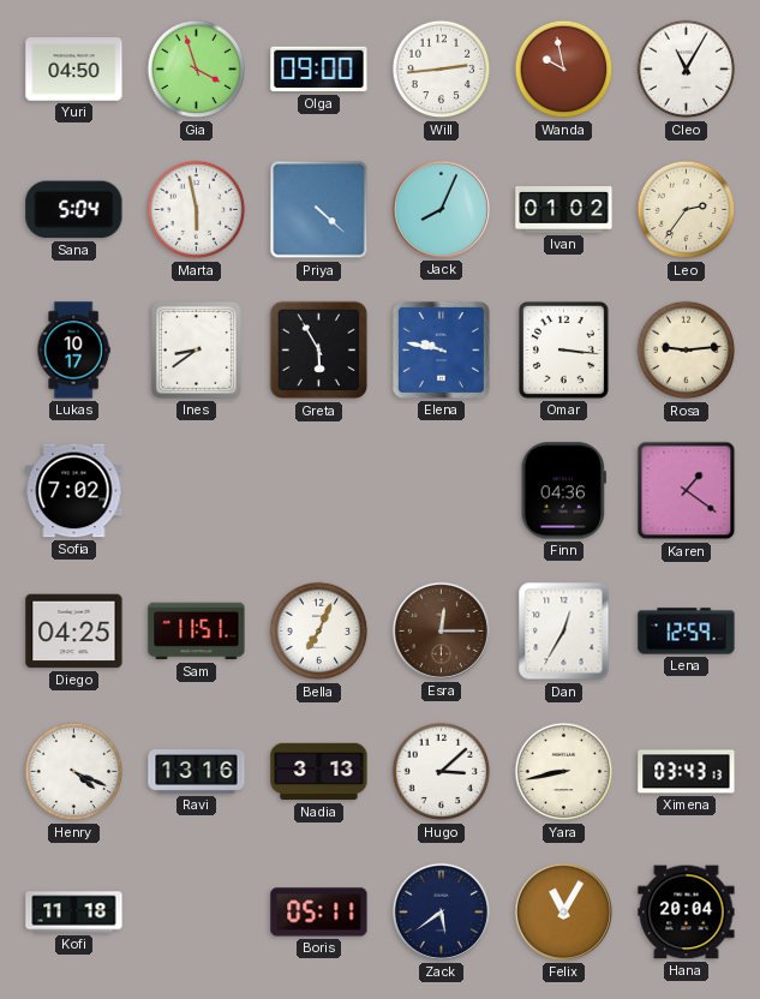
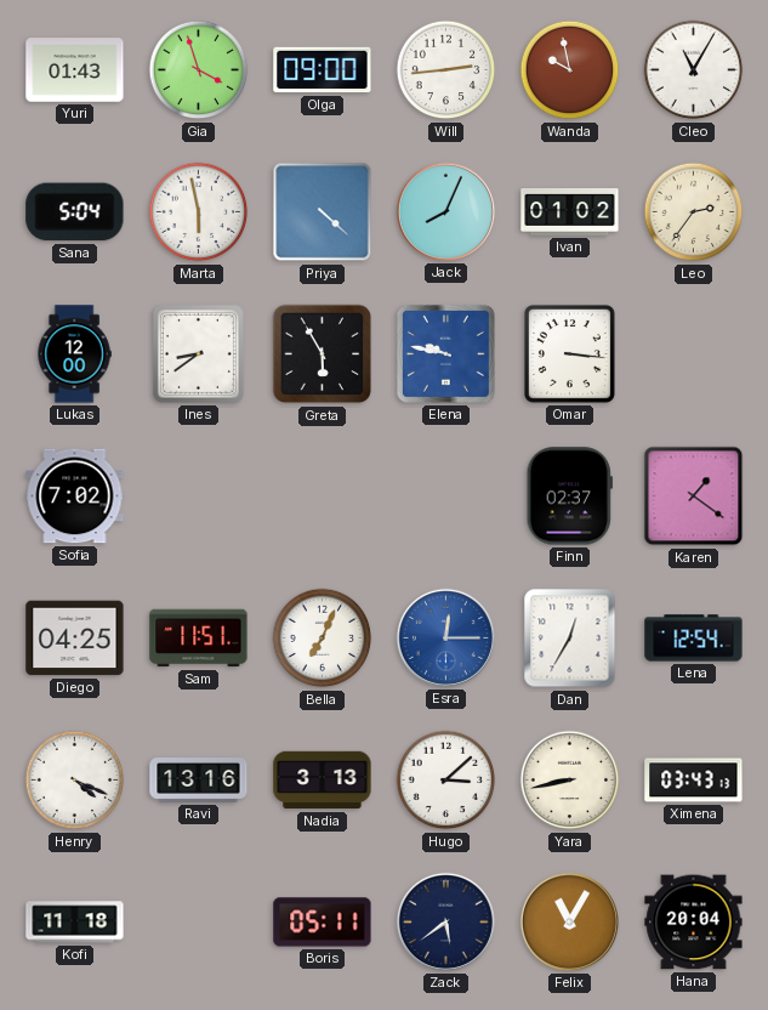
Yuri: 04:50 -> 01:43 (75, 70)
Lukas: 10:17 -> 12:00 (74, 354)
Rosa: 9:14 -> none (687, 351)
Finn: 04:36 -> 02:37 (569, 497)
Esra dial: brown -> blue (445, 637)
Lena: 12:59 -> 12:54 (694, 639)
